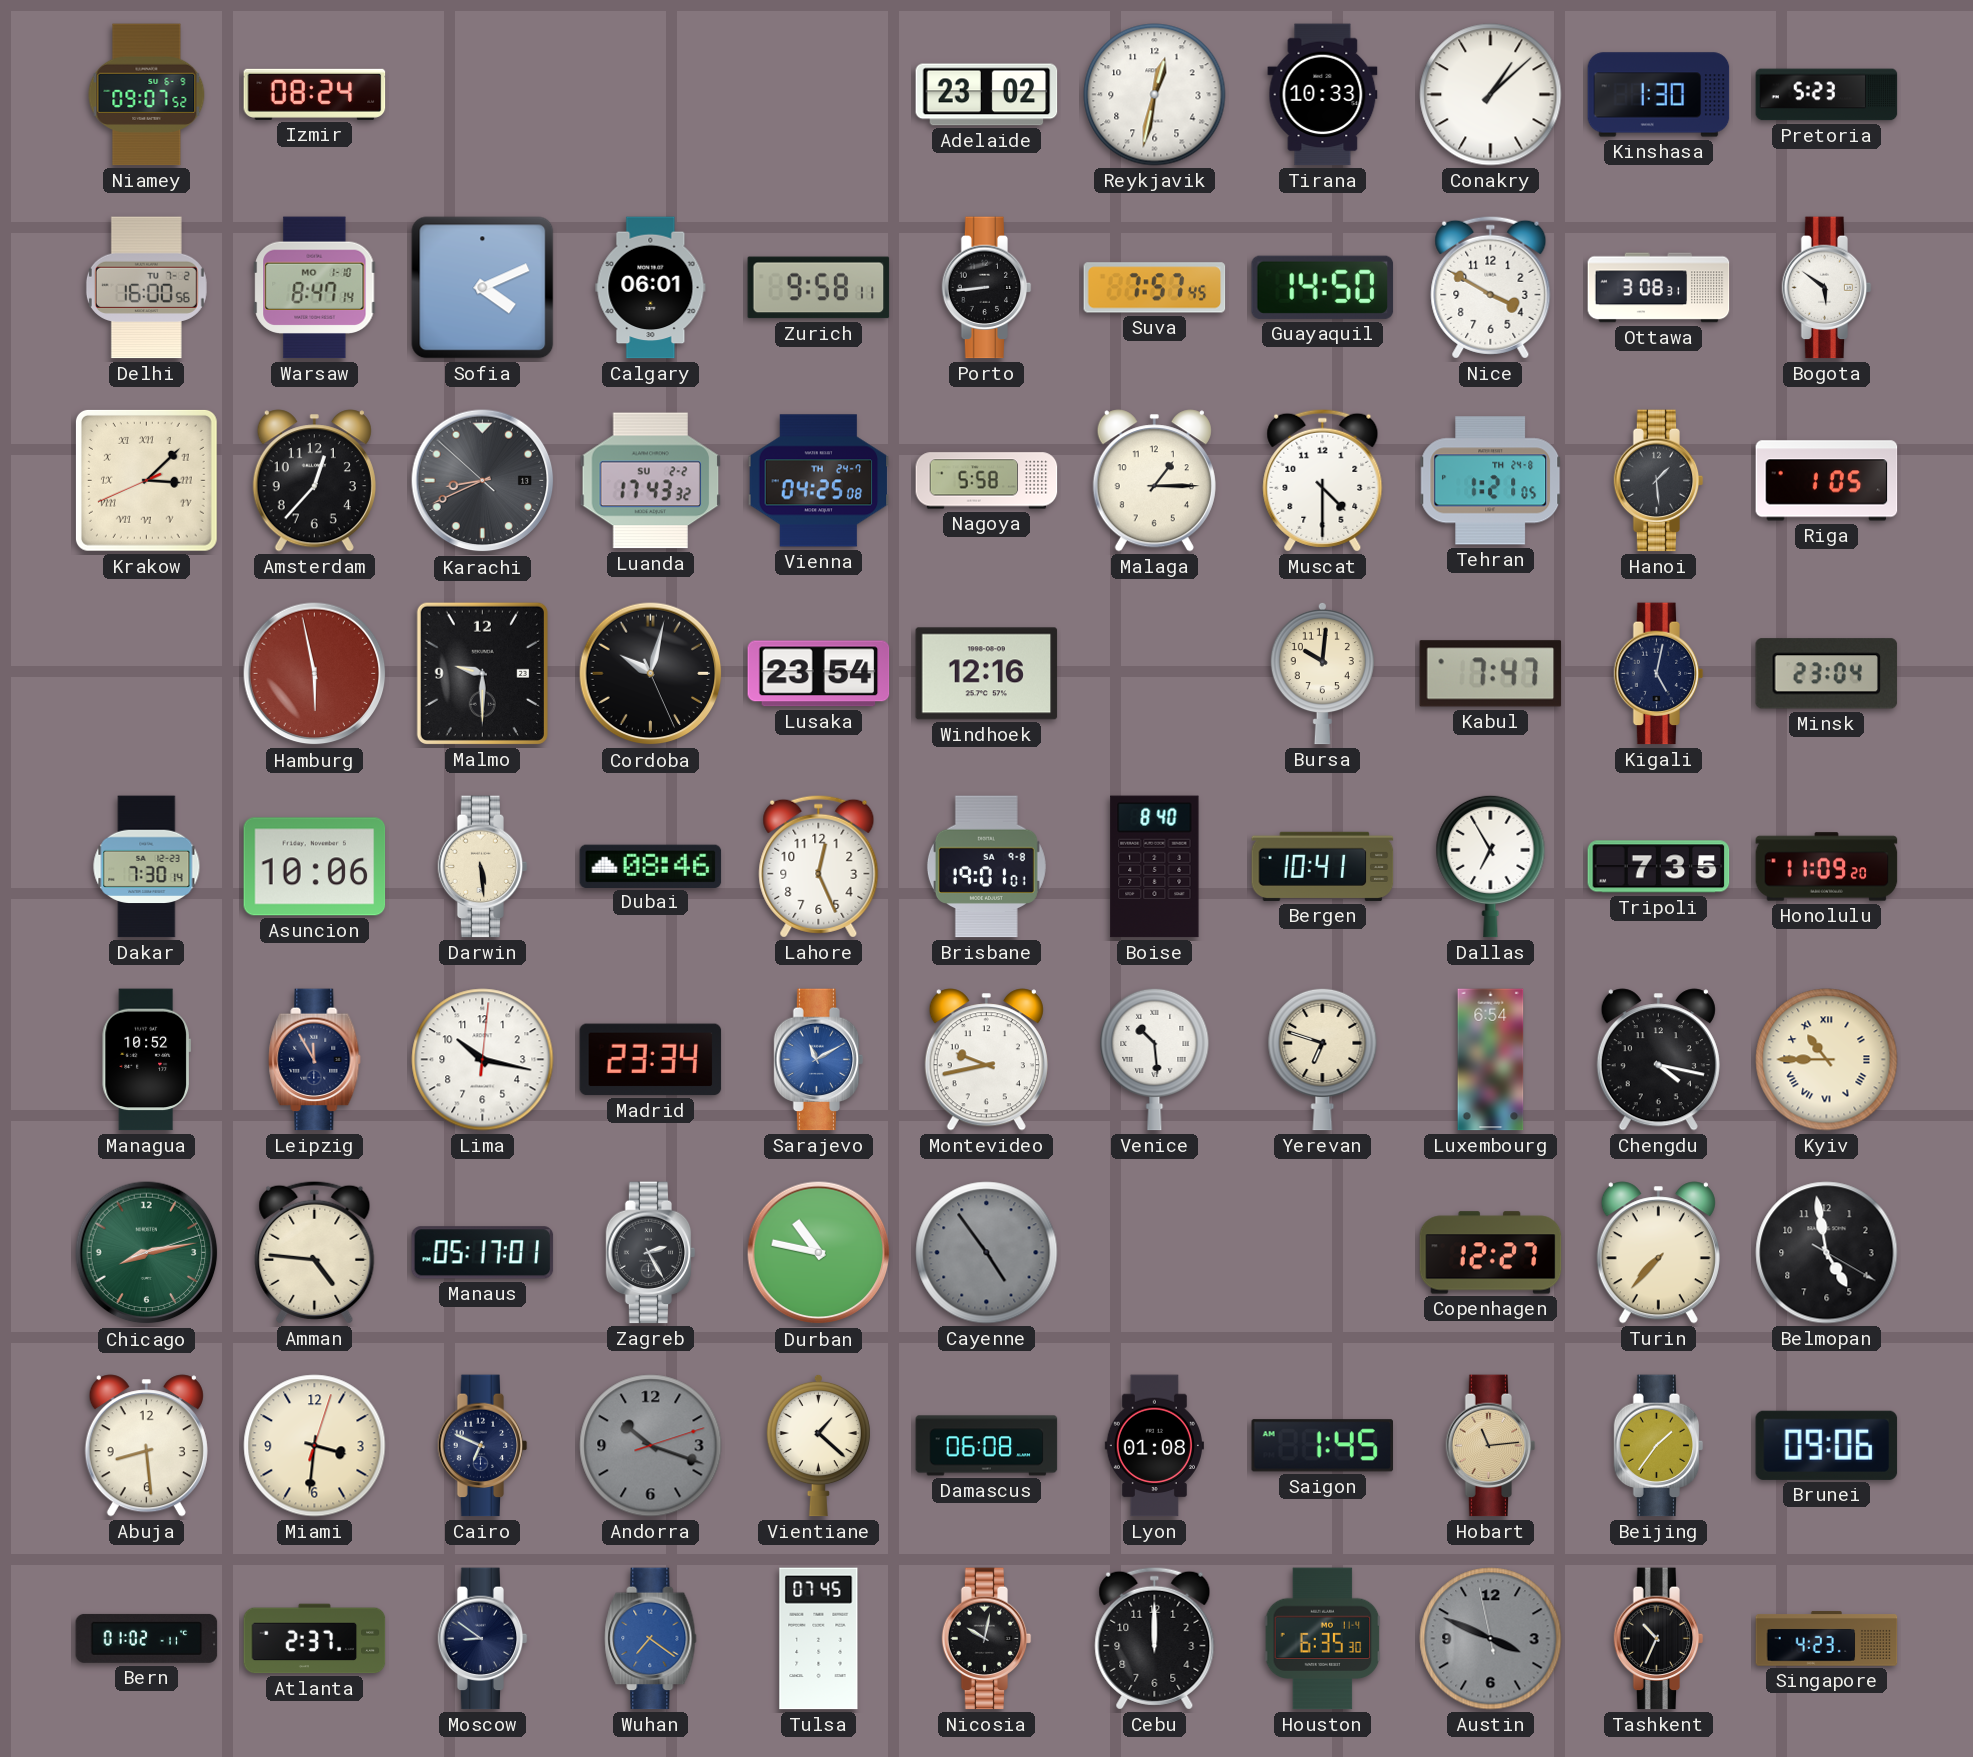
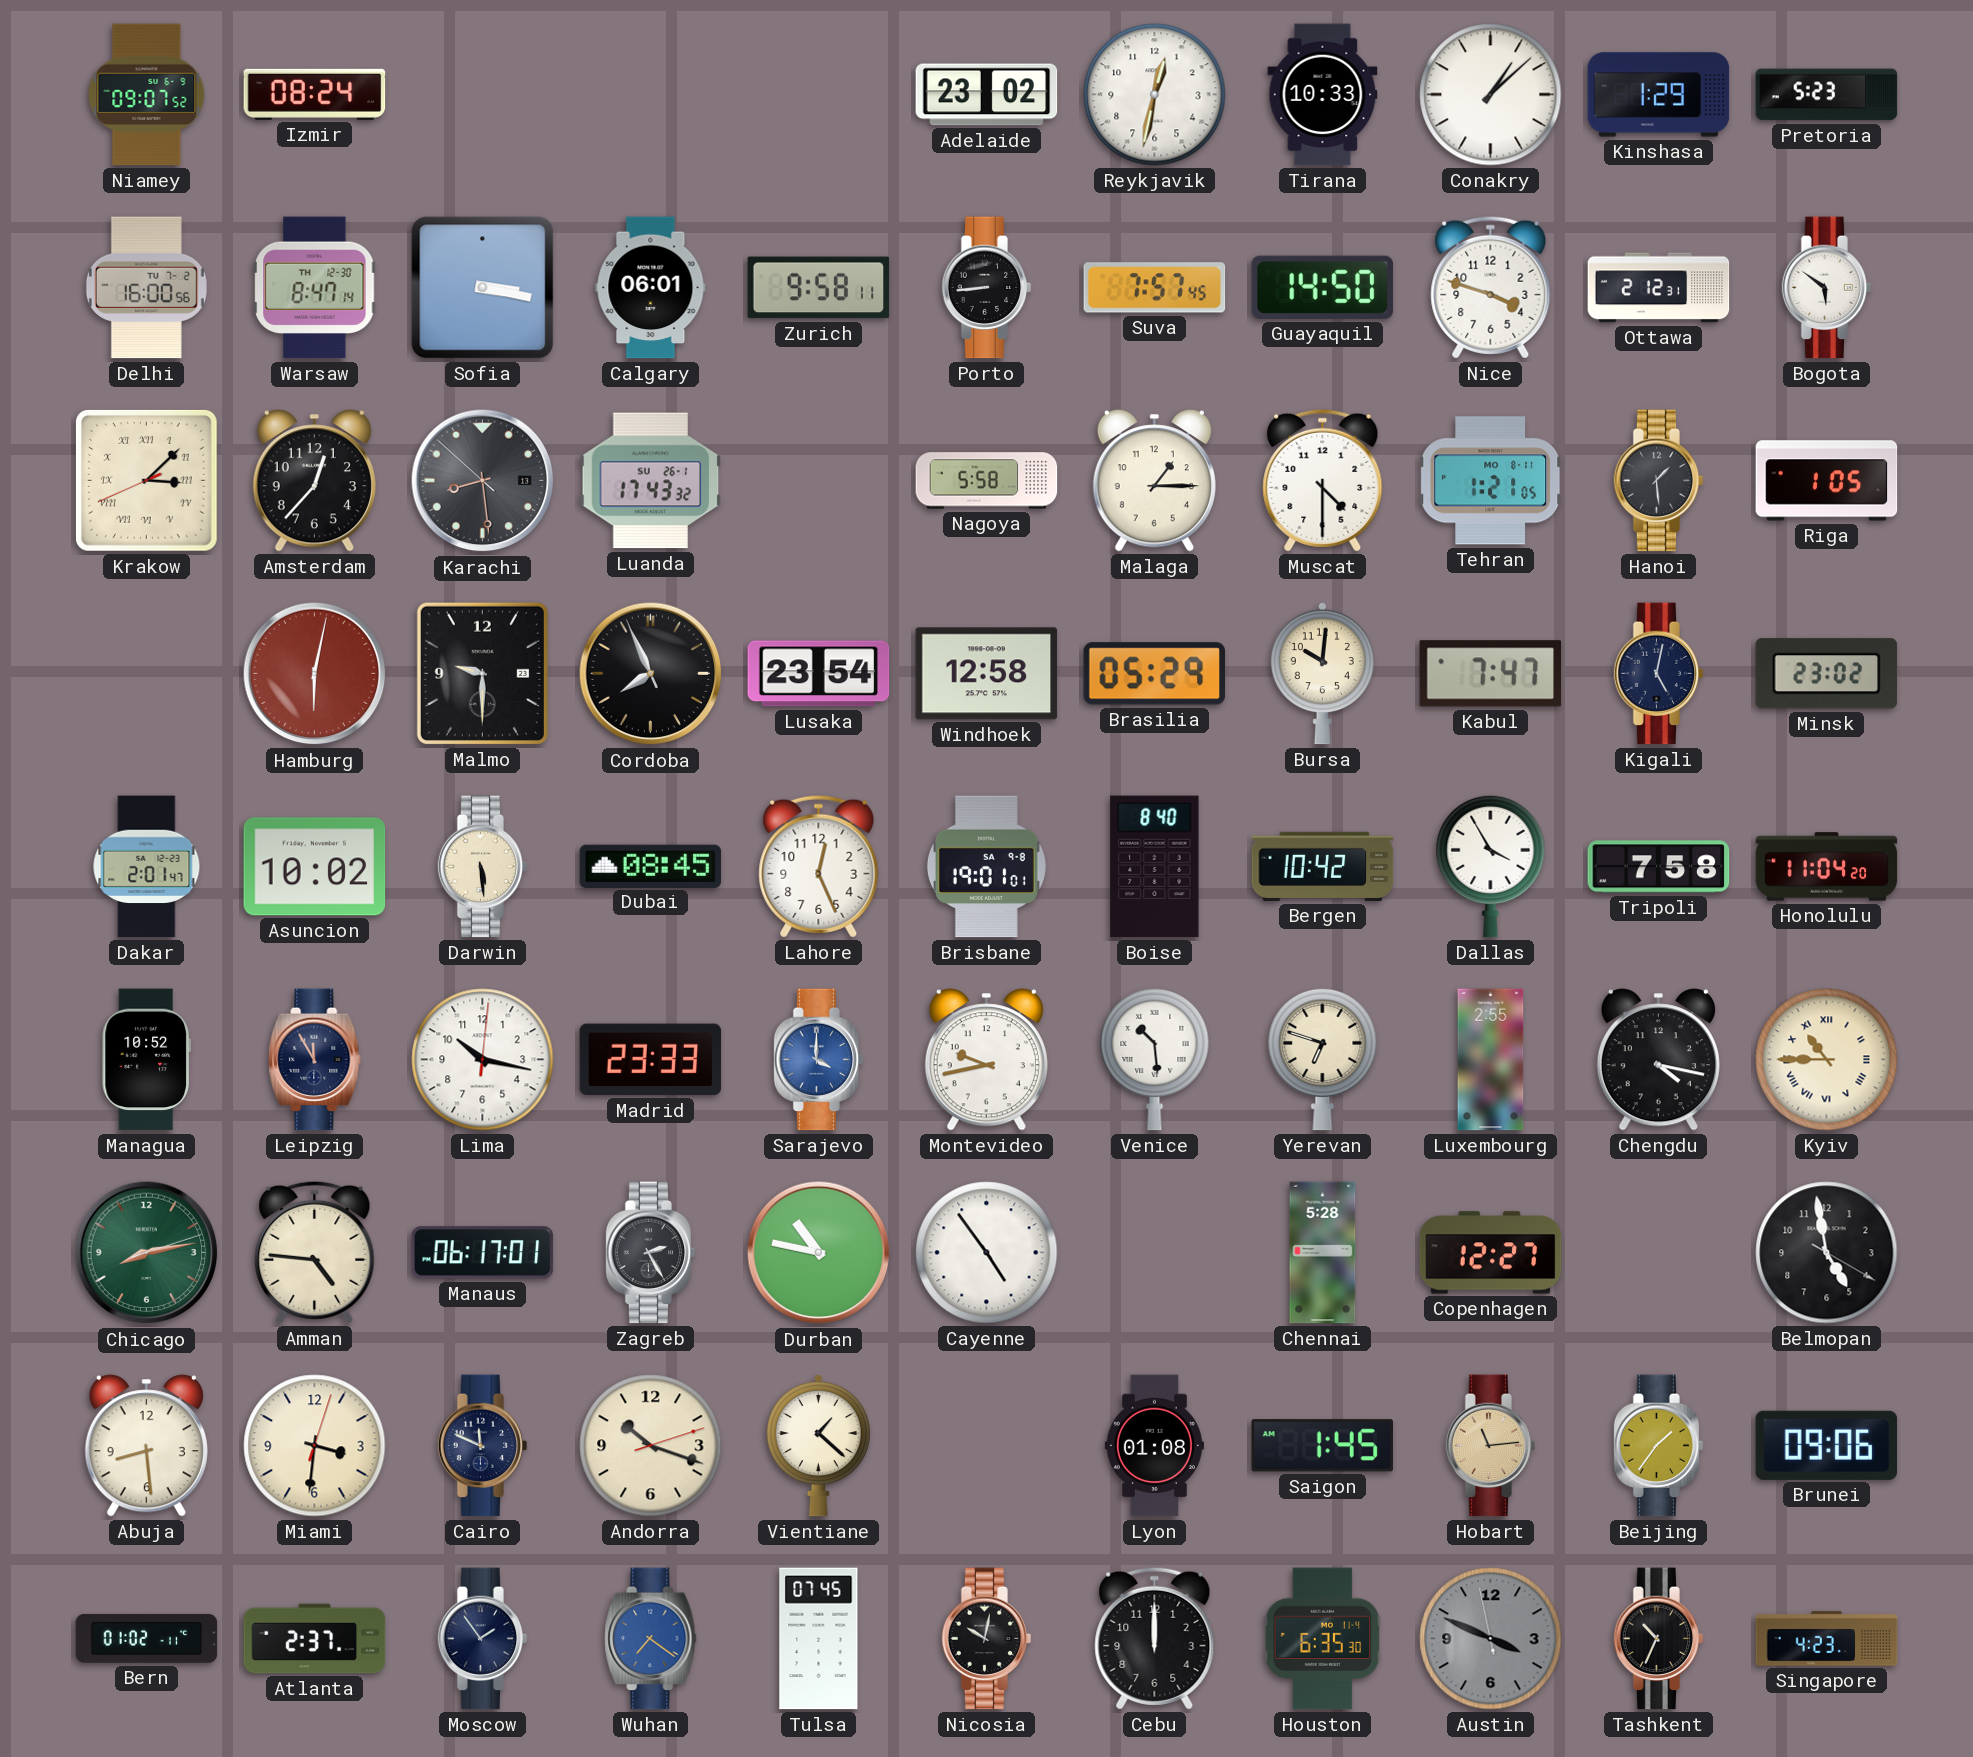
Kinshasa: 1:30 -> 1:29 (1659, 95)
Warsaw date: MO 1-10 -> TH 12-30 (315, 288)
Sofia: 4:11 -> 3:17 (483, 288)
Nice: 3:50 -> 3:48 (1491, 287)
Ottawa: 3:08 -> 2:12 (1659, 288)
Karachi: 8:40 -> 8:28 (483, 481)
Luanda date: SU 2-2 -> SU 26-1 (651, 481)
Vienna: 04:25 -> none (819, 481)
Tehran date: TH 24-8 -> MO 8-11 (1491, 481)
Hamburg: 5:58 -> 6:02 (315, 674)
Cordoba: 10:02 -> 7:55 (651, 674)
Windhoek: 12:16 -> 12:58 (987, 674)
Brasilia: none -> 05:29 (1155, 674)
Minsk: 23:04 -> 23:02 (1827, 674)
Dakar: 7:30 -> 2:01 (147, 867)
Asuncion: 10:06 -> 10:02 (315, 867)
Dubai: 08:46 -> 08:45 (651, 866)
Bergen: 10:41 -> 10:42 (1323, 866)
Dallas: 6:55 -> 3:55 (1491, 866)
Tripoli: 7:35 -> 7:58 (1659, 867)
Honolulu: 11:09 -> 11:04 (1827, 867)
Madrid: 23:34 -> 23:33 (651, 1060)
Sarajevo: 11:10 -> 4:00 (819, 1060)
Luxembourg: 6:54 -> 2:55 (1491, 1060)
Manaus: 05:17 -> 06:17 (483, 1253)
Cayenne dial: grey -> white (987, 1253)
Chennai: none -> 5:28 (1323, 1253)
Turin: 7:37 -> none (1658, 1253)
Cairo: 6:49 -> 11:49 (483, 1446)
Andorra dial: grey -> cream (651, 1446)
Damascus: 06:08 -> none (987, 1446)
Moscow: 8:51 -> 1:54 (483, 1639)
